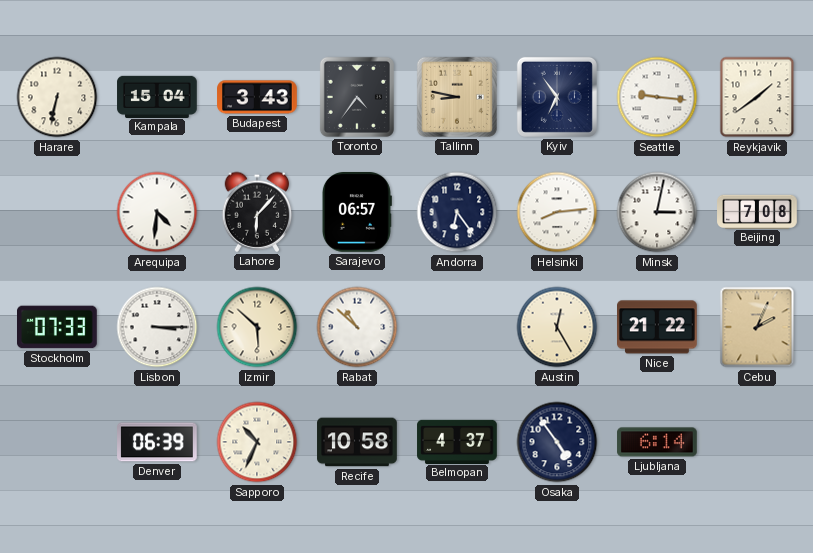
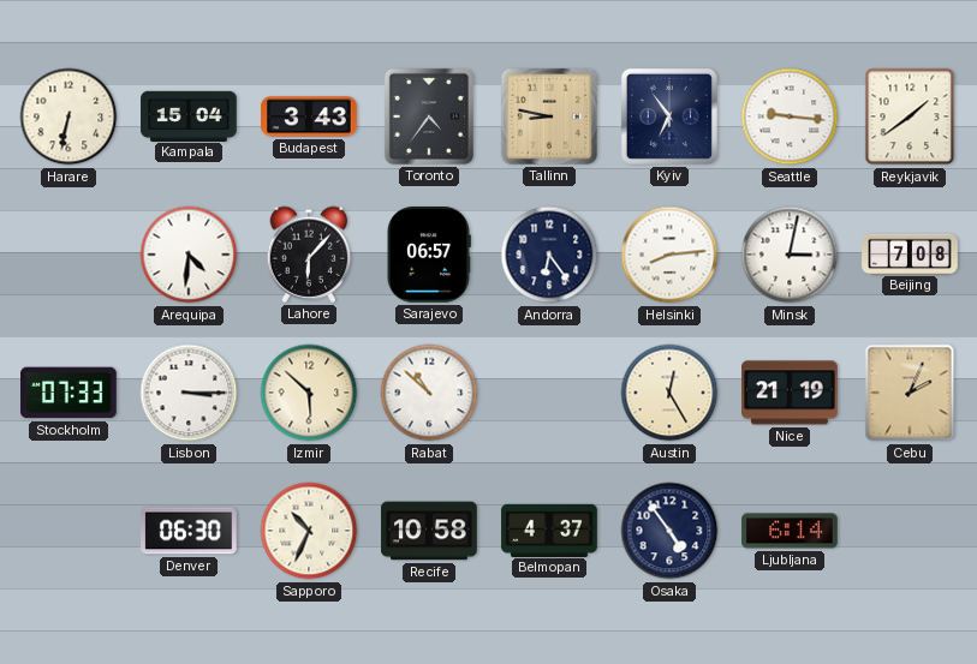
Nice: 21:22 -> 21:19 (791, 393)
Denver: 06:39 -> 06:30 (189, 531)
